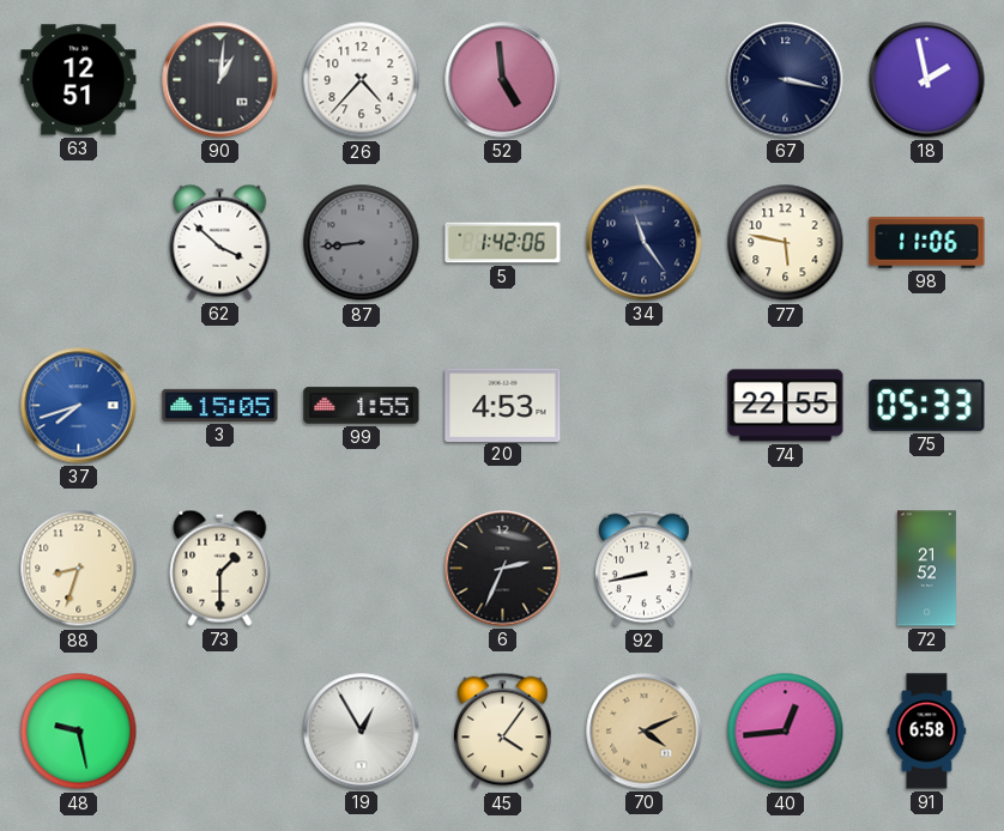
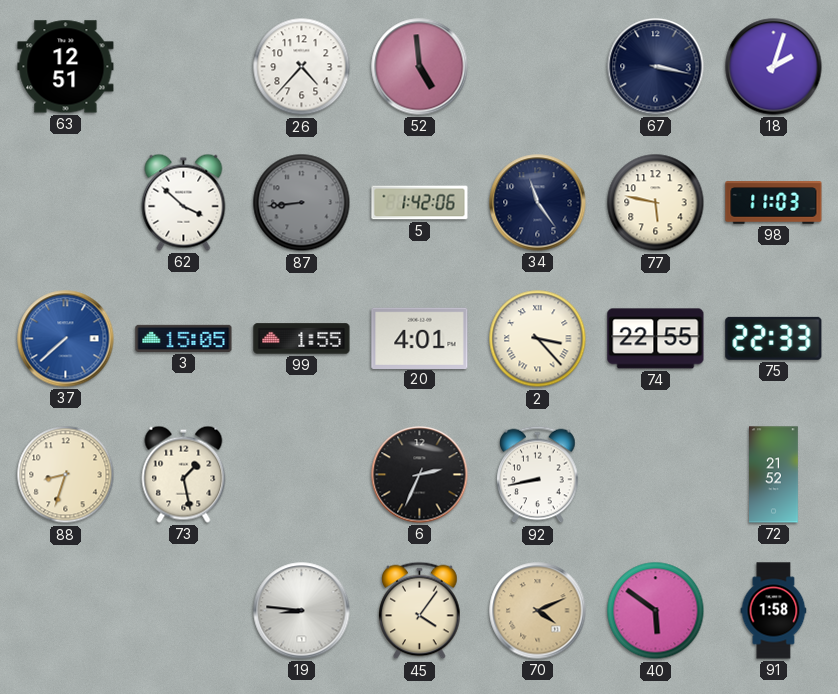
90: 1:01 -> none (220, 80)
18: 1:58 -> 2:03 (774, 67)
98: 11:06 -> 11:03 (774, 203)
37: 7:42 -> 7:38 (66, 339)
20: 4:53 -> 4:01 (420, 338)
2: none -> 3:23 (538, 339)
75: 05:33 -> 22:33 (774, 338)
73: 1:30 -> 1:28 (184, 474)
48: 9:28 -> none (79, 732)
19: 12:55 -> 8:46 (302, 611)
40: 12:44 -> 5:51 (656, 611)
91: 6:58 -> 1:58 (774, 611)
